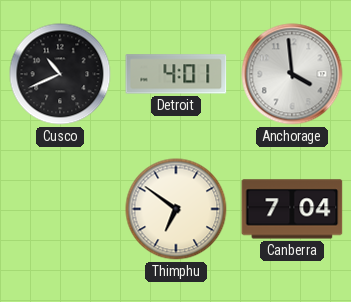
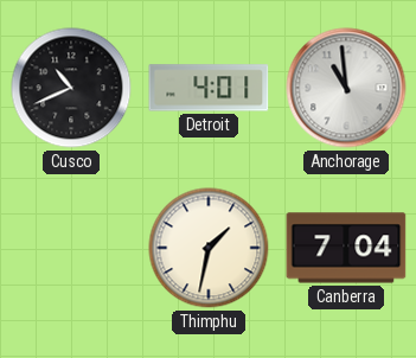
Anchorage: 3:59 -> 10:59 (346, 88)
Thimphu: 6:51 -> 1:32 (209, 248)
